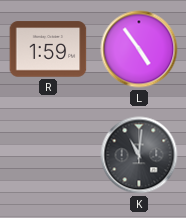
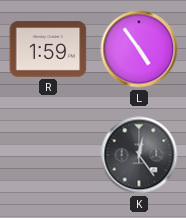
K: 11:01 -> 12:24 (139, 155)
